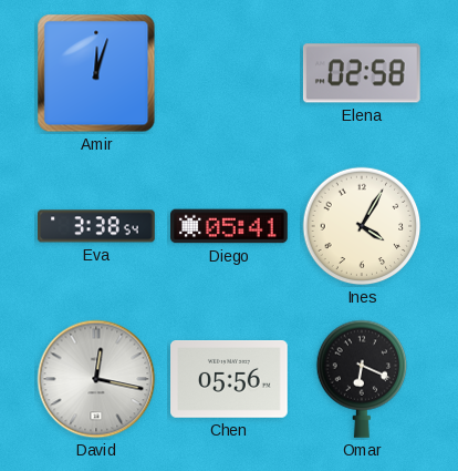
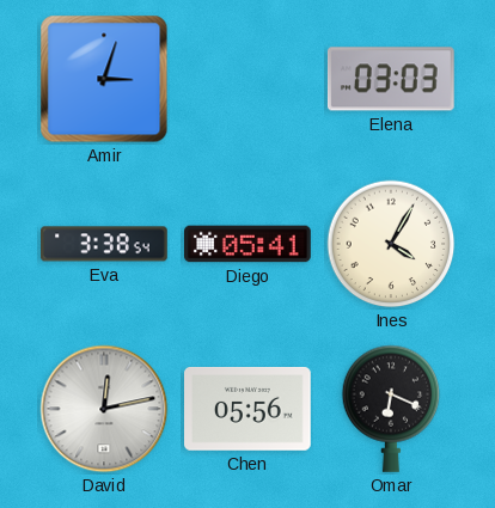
Amir: 12:03 -> 3:03 (104, 79)
Elena: 02:58 -> 03:03 (391, 79)
David: 12:17 -> 12:13 (104, 409)
